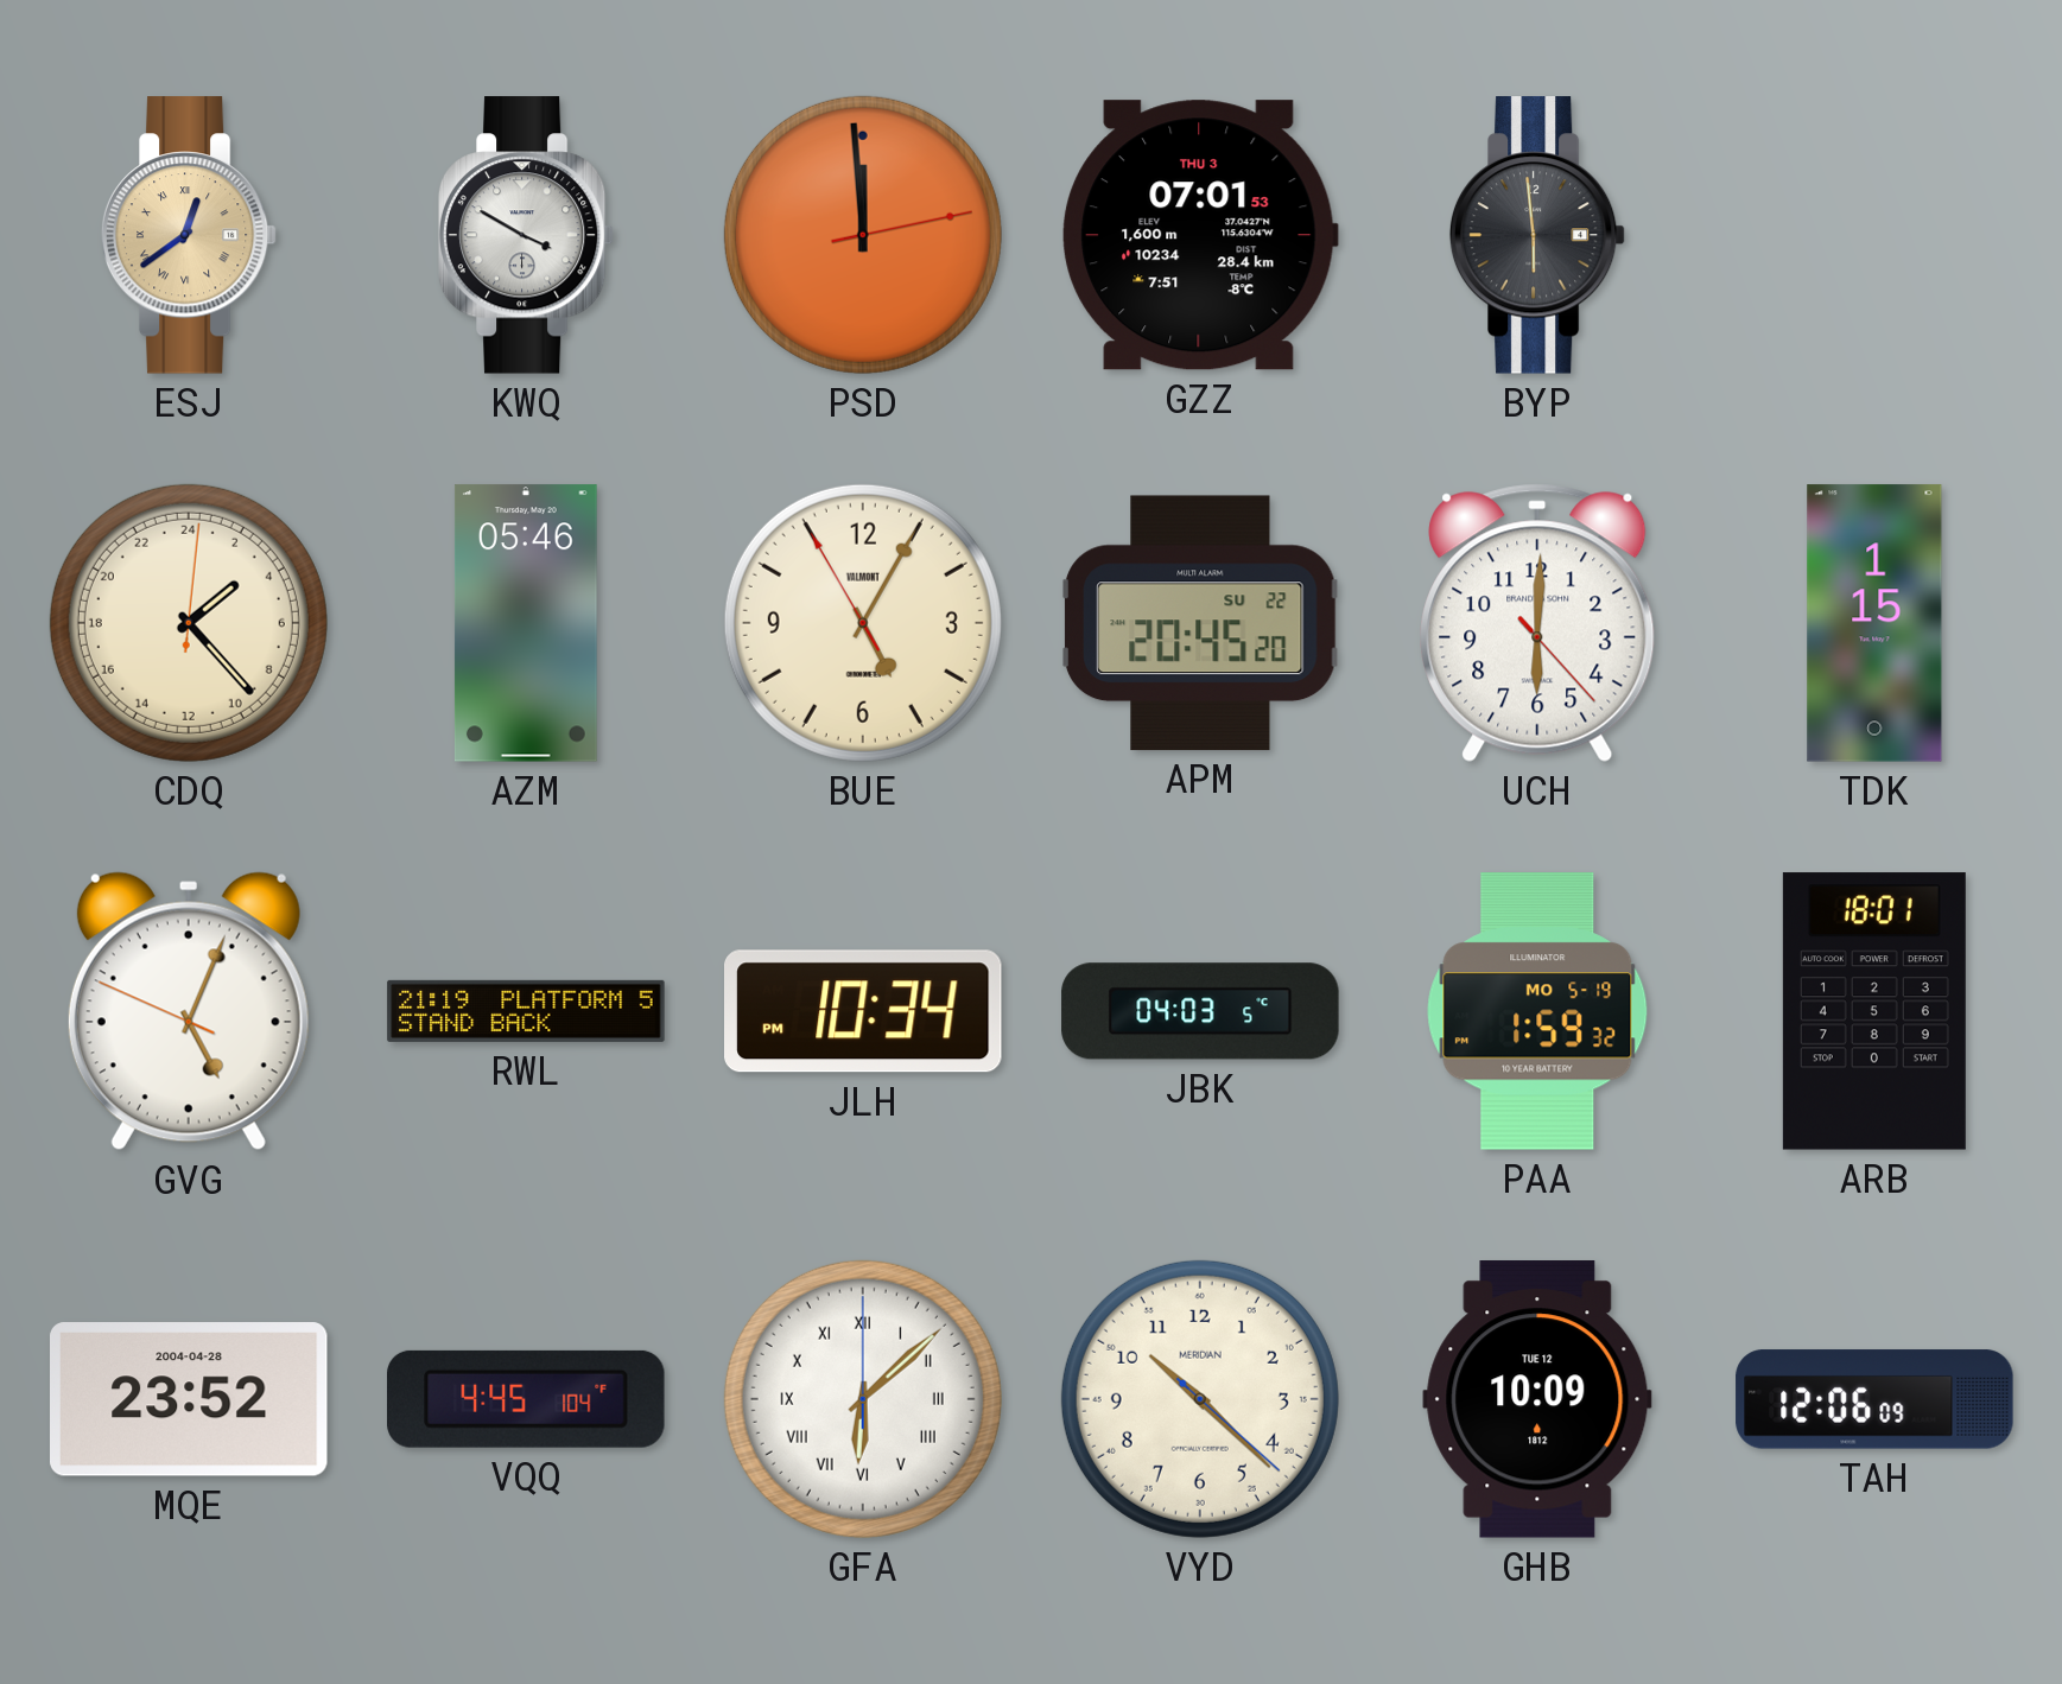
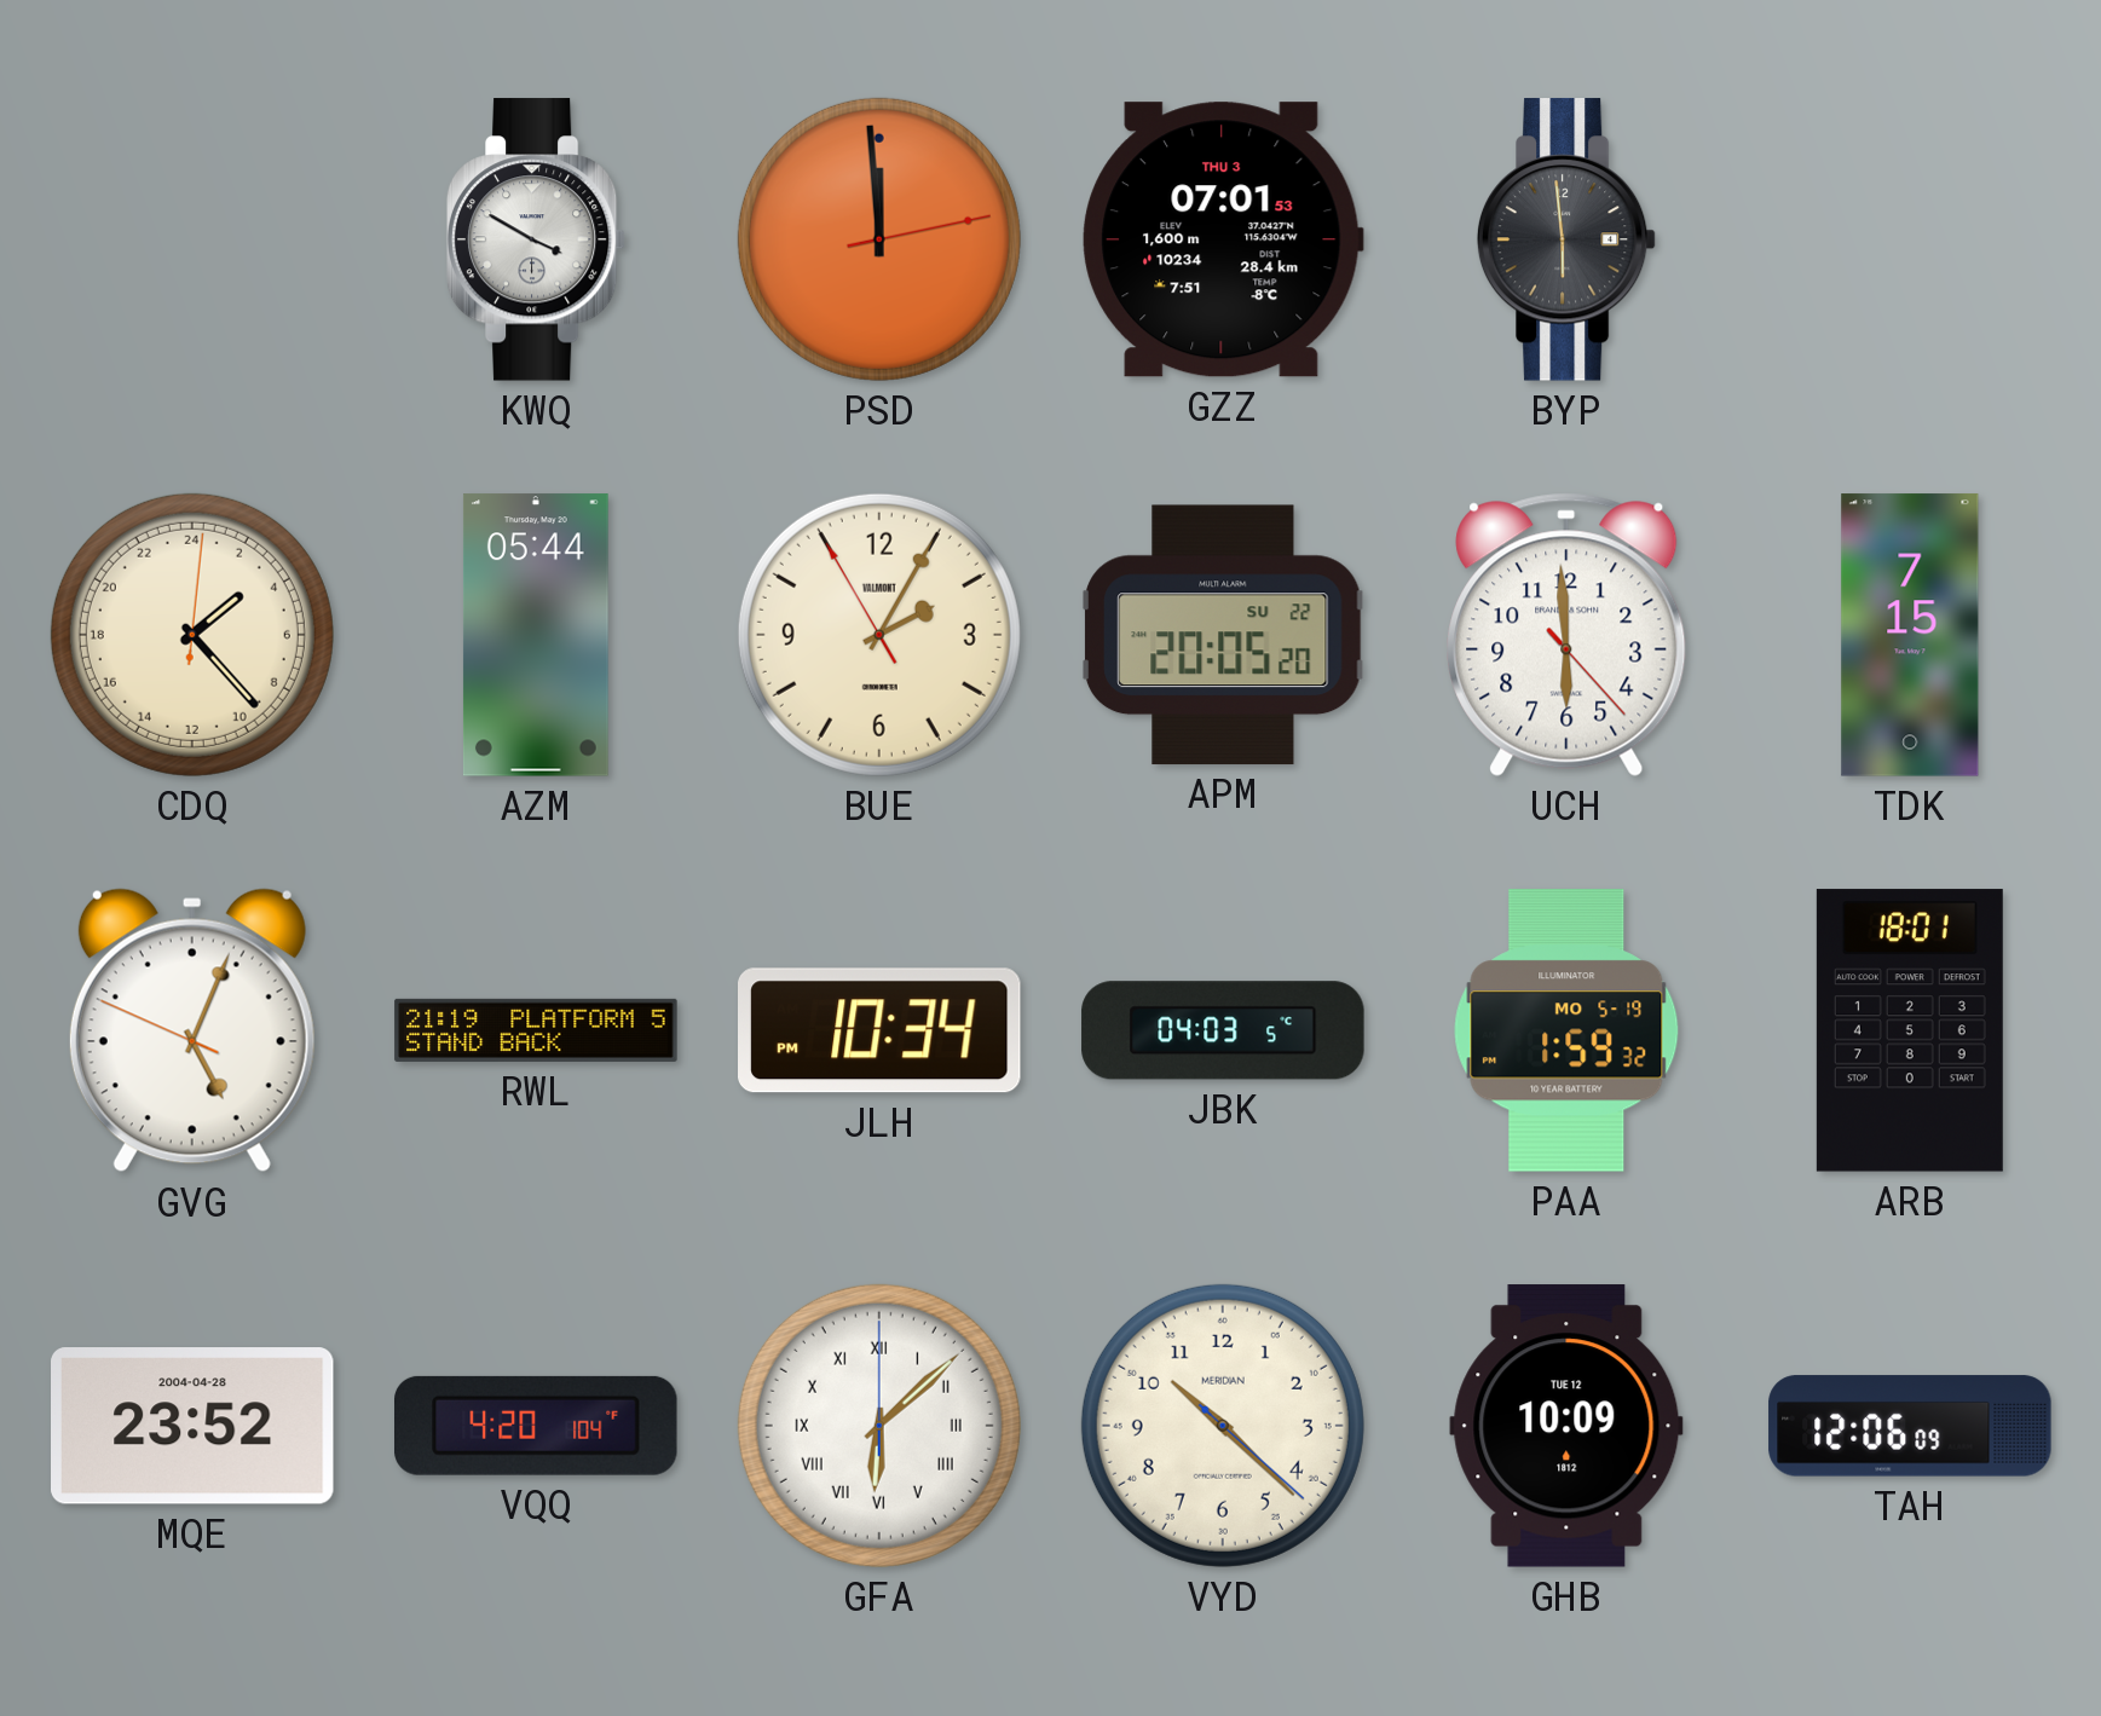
ESJ: 12:39 -> none (189, 235)
AZM: 05:46 -> 05:44 (536, 635)
BUE: 5:04 -> 2:04 (879, 635)
APM: 20:45 -> 20:05 (1224, 635)
UCH: 6:00 -> 5:59 (1566, 635)
TDK: 1:15 -> 7:15 (1910, 635)
VQQ: 4:45 -> 4:20 (537, 1426)
